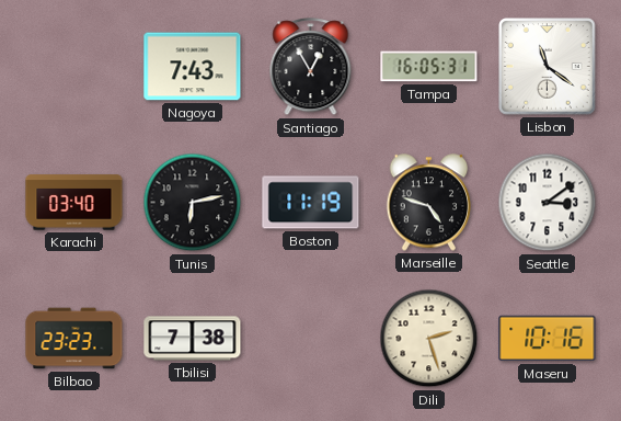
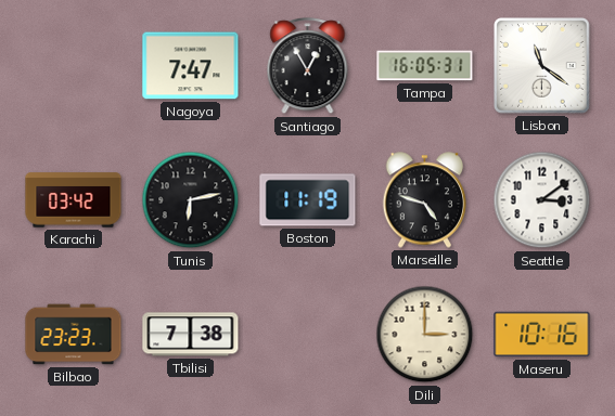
Nagoya: 7:43 -> 7:47 (191, 66)
Karachi: 03:40 -> 03:42 (74, 200)
Dili: 2:27 -> 3:00 (425, 335)
